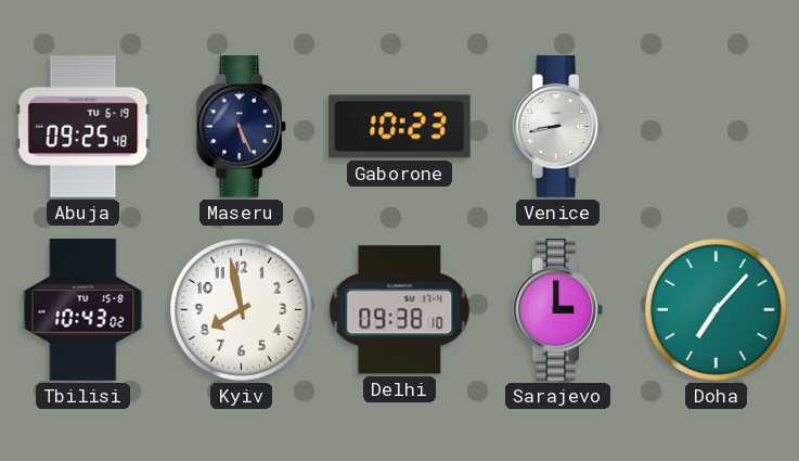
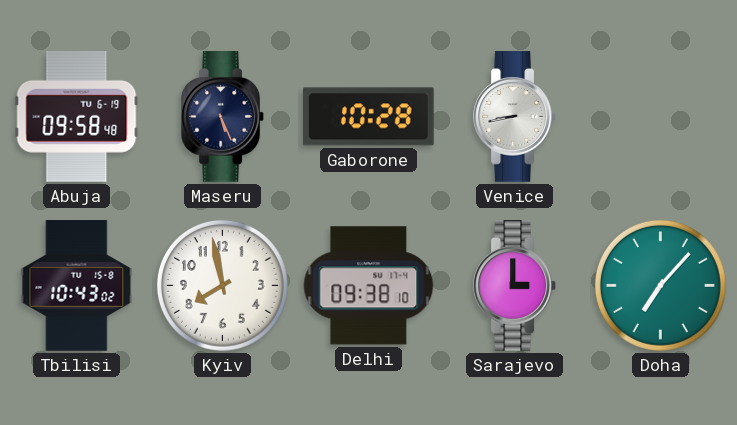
Abuja: 09:25 -> 09:58 (77, 116)
Gaborone: 10:23 -> 10:28 (368, 117)
